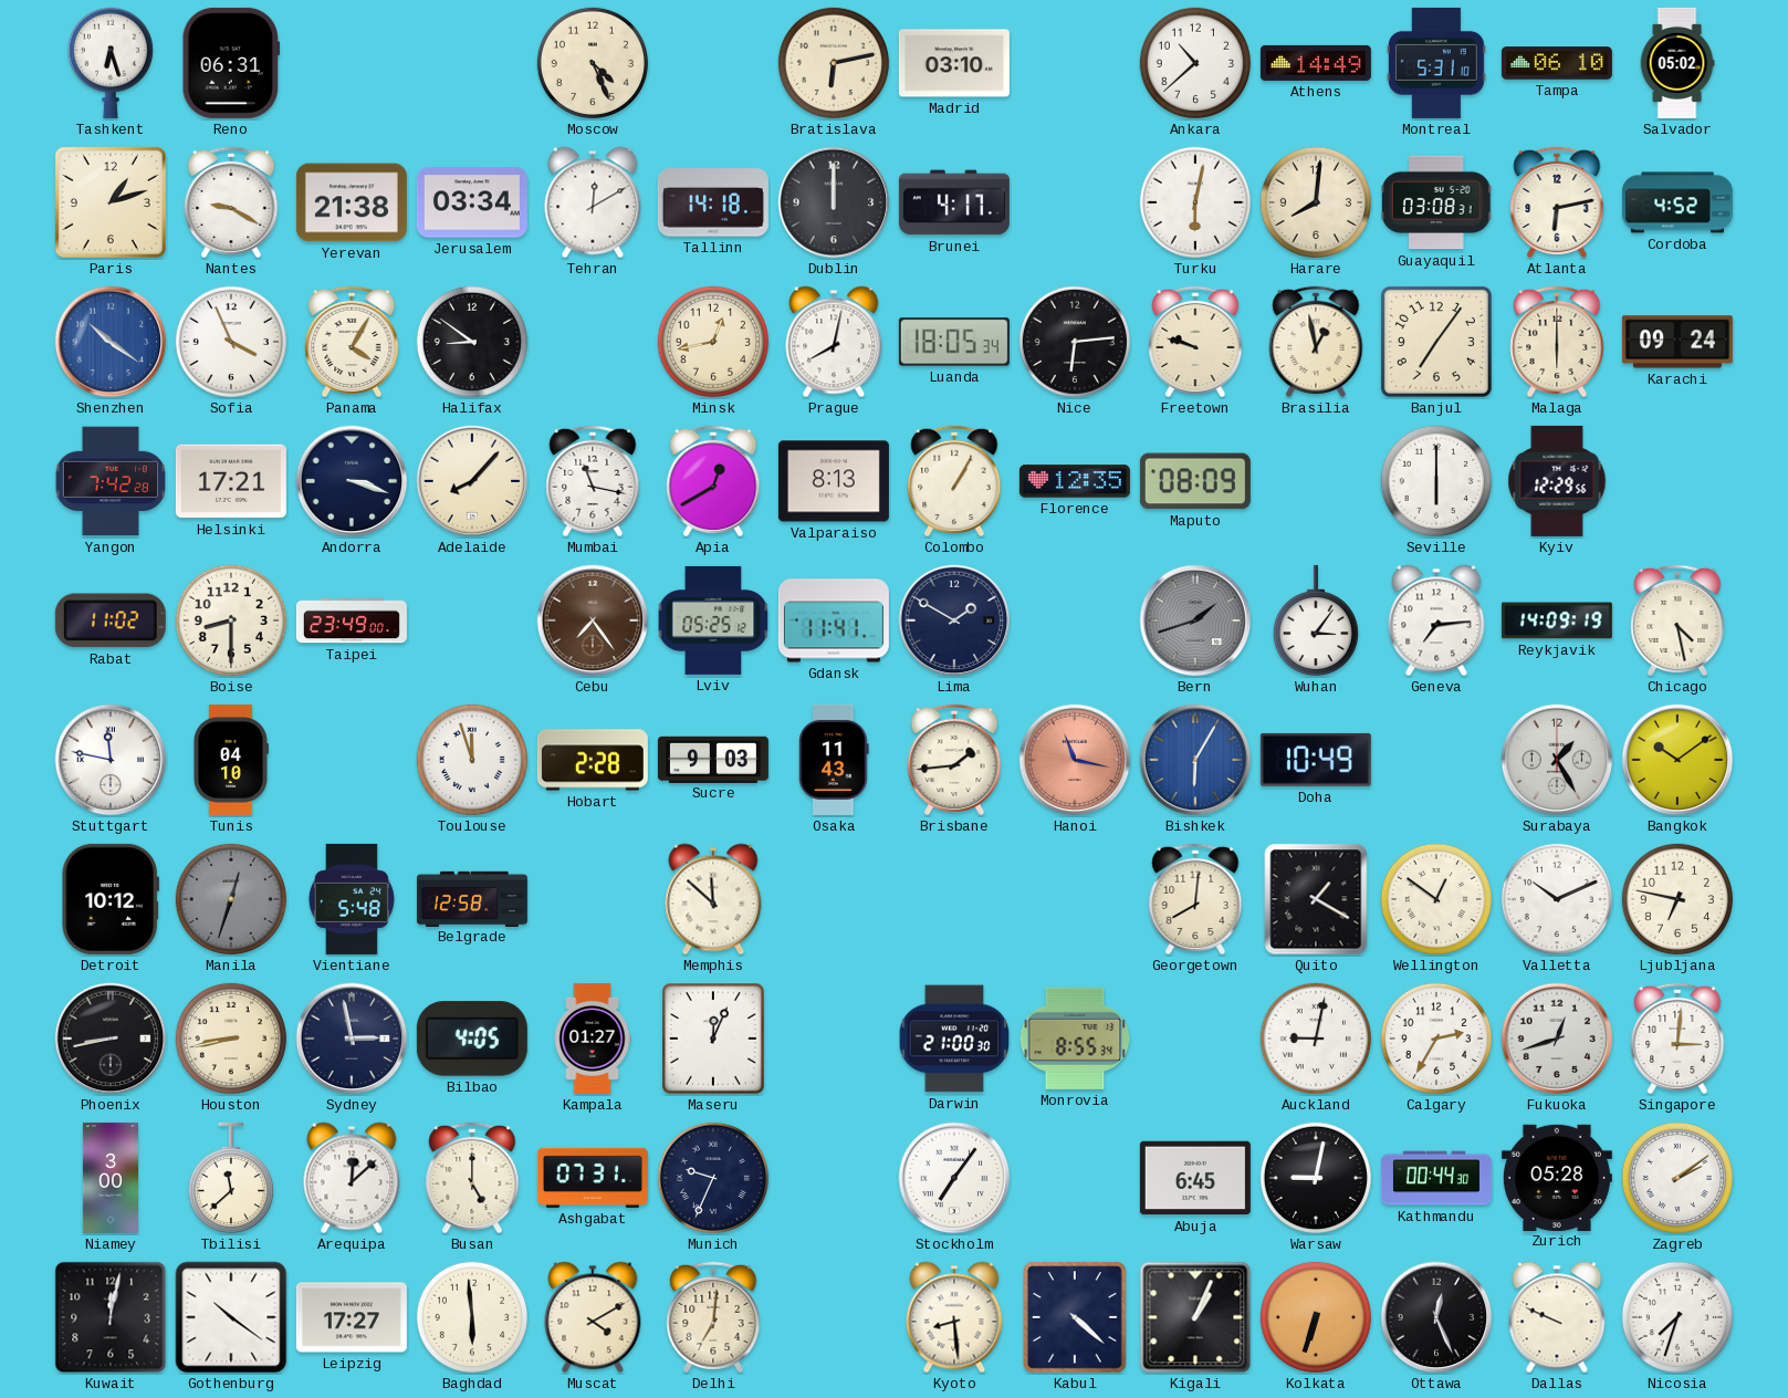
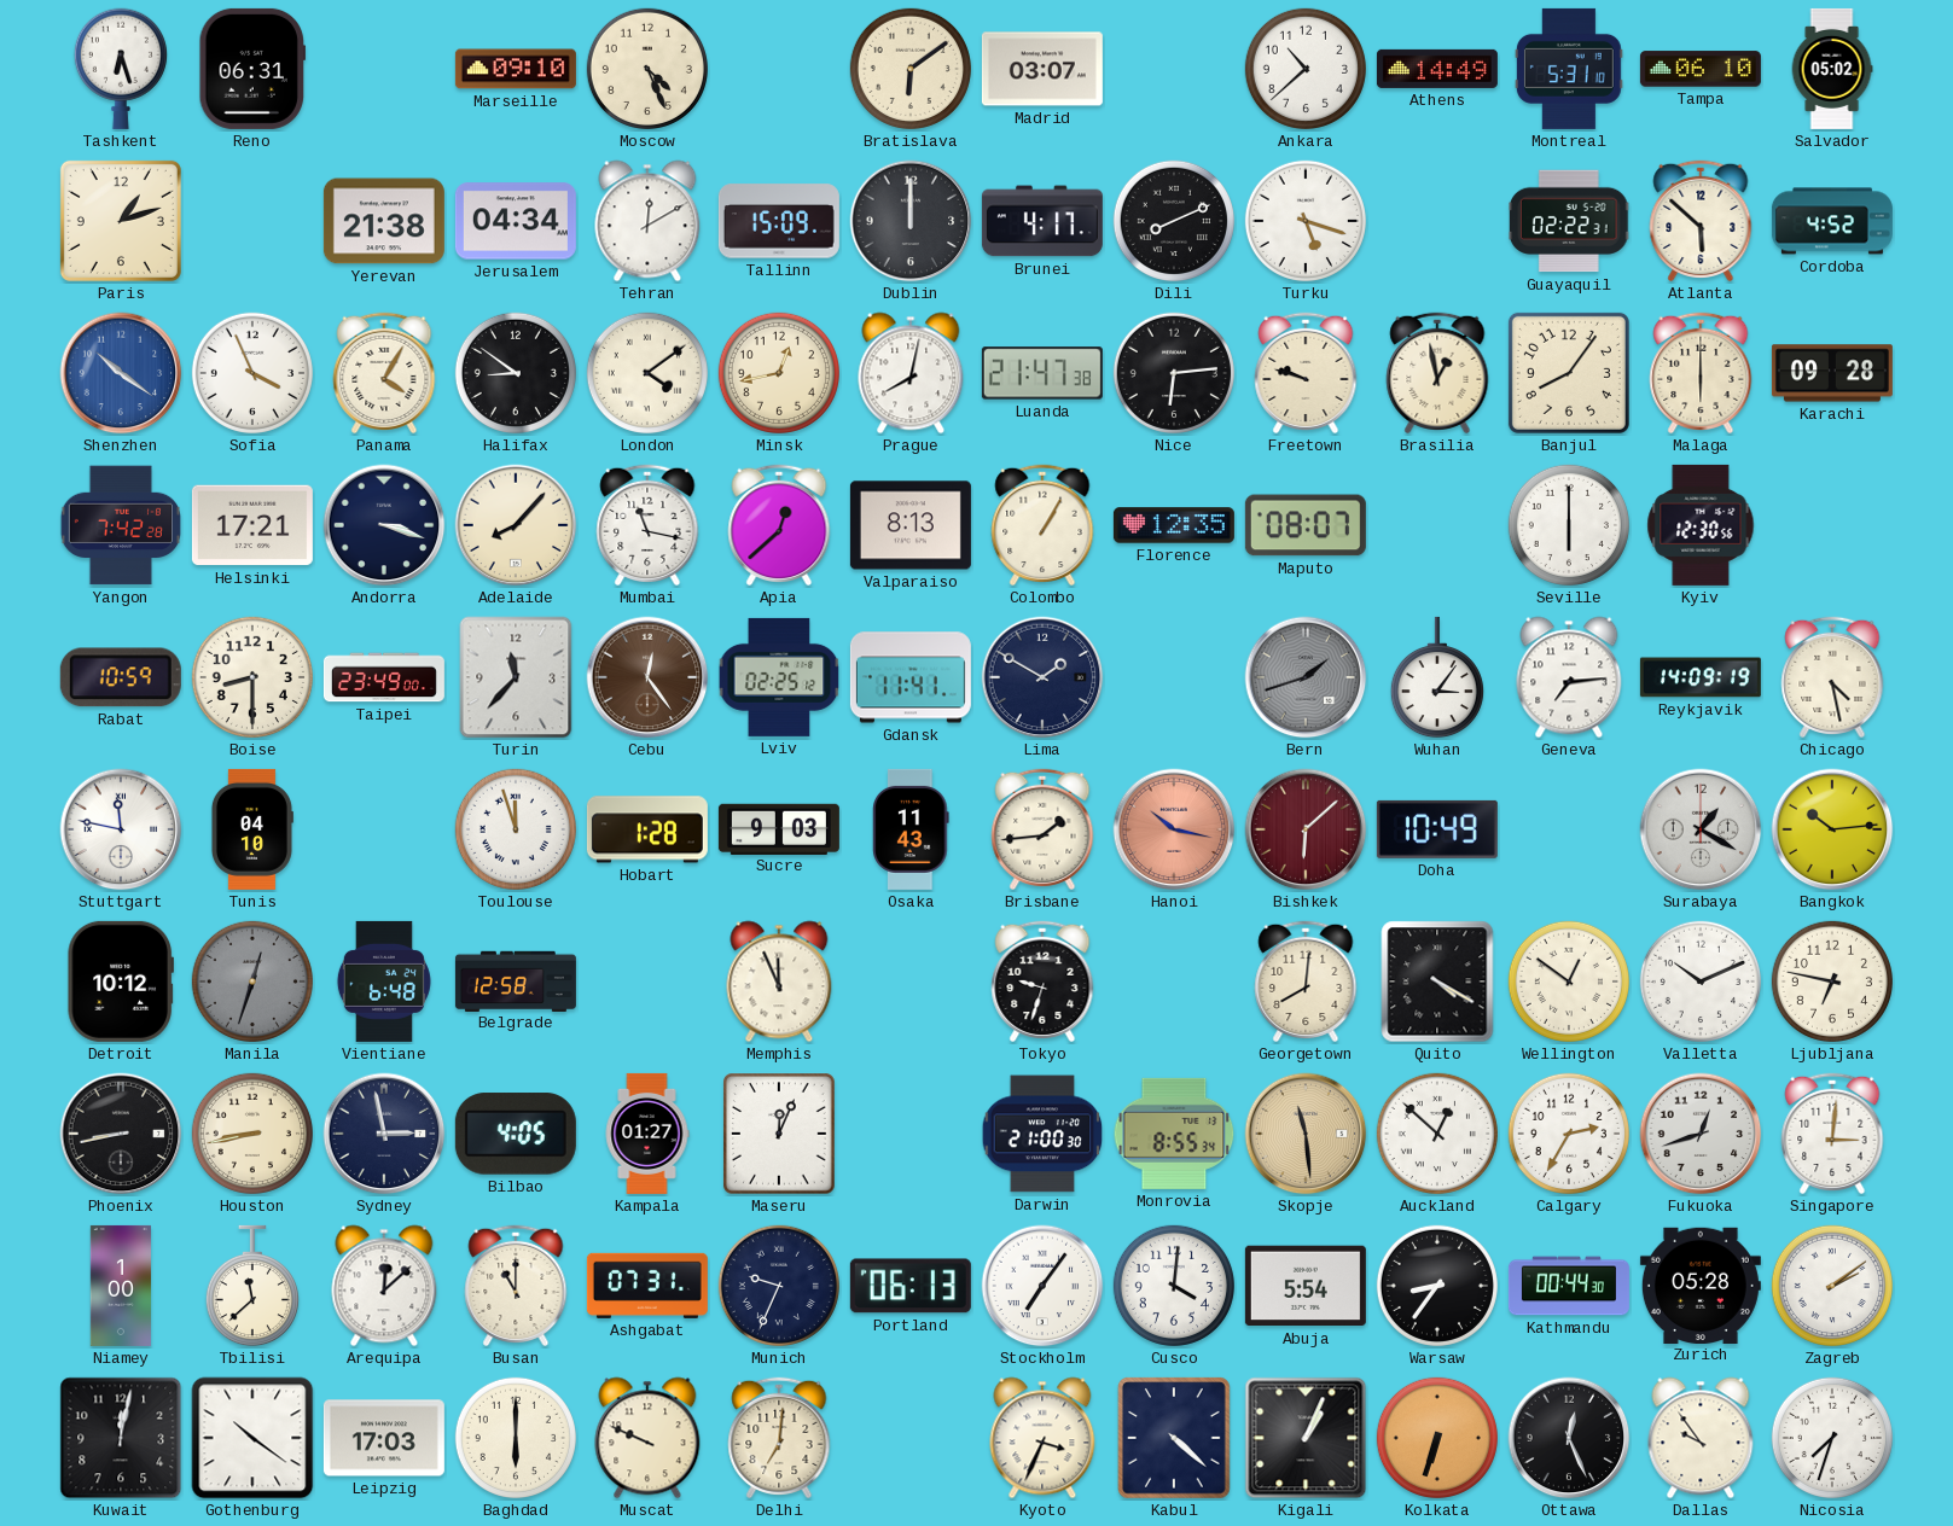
Marseille: none -> 09:10 (516, 69)
Bratislava: 6:13 -> 6:09 (911, 69)
Madrid: 03:10 -> 03:07 (1042, 69)
Nantes: 9:20 -> none (231, 202)
Jerusalem: 03:34 -> 04:34 (516, 221)
Tallinn: 14:18 -> 15:09 (779, 221)
Dili: none -> 8:11 (1174, 221)
Turku: 6:02 -> 5:18 (1306, 221)
Harare: 8:01 -> none (1316, 202)
Guayaquil: 03:08 -> 02:22 (1570, 221)
Atlanta: 6:13 -> 5:52 (1701, 221)
London: none -> 4:09 (647, 373)
Luanda: 18:05 -> 21:47 (1042, 373)
Banjul: 7:06 -> 8:06 (1569, 373)
Karachi: 09:24 -> 09:28 (1832, 373)
Apia: 12:40 -> 12:38 (779, 525)
Maputo: 08:09 -> 08:07 (1306, 525)
Kyiv: 12:29 -> 12:30 (1701, 525)
Rabat: 11:02 -> 10:59 (121, 677)
Turin: none -> 11:37 (516, 677)
Cebu: 7:24 -> 12:24 (647, 677)
Lviv: 05:25 -> 02:25 (779, 677)
Hobart: 2:28 -> 1:28 (647, 829)
Hanoi: 11:17 -> 10:17 (1174, 829)
Bishkek: 6:05 -> 6:08 (1306, 829)
Bishkek dial: blue -> burgundy (1306, 829)
Surabaya: 1:25 -> 1:20 (1701, 829)
Bangkok: 10:09 -> 10:14 (1832, 829)
Vientiane: 5:48 -> 6:48 (384, 982)
Memphis: 11:52 -> 11:56 (779, 982)
Tokyo: none -> 9:33 (1042, 982)
Quito: 1:20 -> 4:20 (1437, 982)
Skopje: none -> 11:29 (1306, 1134)
Auckland: 9:02 -> 12:52 (1437, 1134)
Niamey: 3:00 -> 1:00 (120, 1286)
Busan: 5:00 -> 11:00 (516, 1286)
Portland: none -> 06:13 (911, 1286)
Cusco: none -> 4:01 (1174, 1286)
Abuja: 6:45 -> 5:54 (1306, 1286)
Warsaw: 9:02 -> 8:36 (1437, 1286)
Leipzig: 17:27 -> 17:03 (384, 1438)
Baghdad: 5:59 -> 6:00 (516, 1438)
Muscat: 4:10 -> 9:49 (647, 1438)
Kyoto: 8:29 -> 3:34 (1042, 1438)
Dallas: 9:49 -> 9:54 (1701, 1438)
